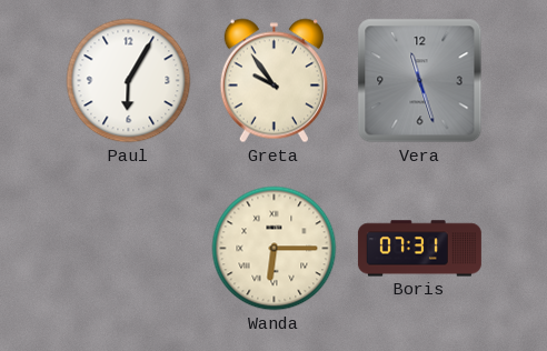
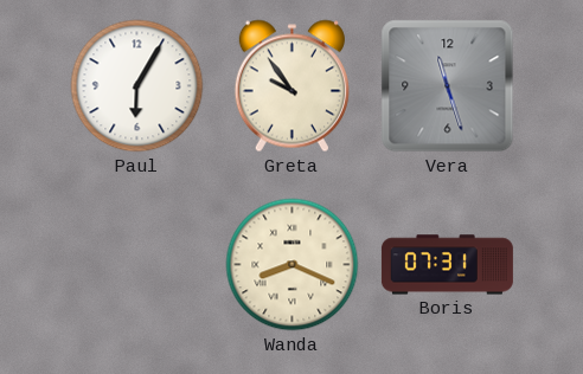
Wanda: 6:15 -> 8:19 (293, 265)
